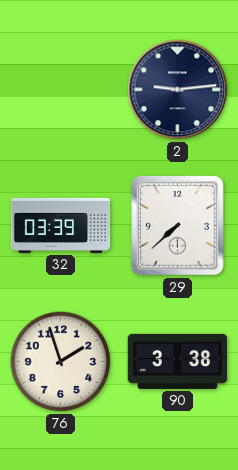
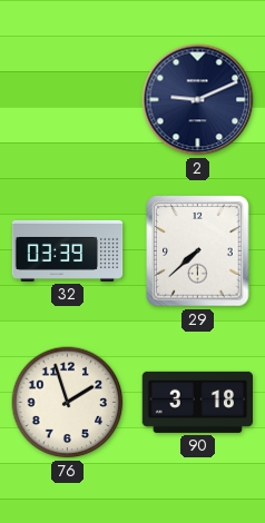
2: 9:14 -> 9:11 (198, 100)
90: 3:38 -> 3:18 (197, 402)
